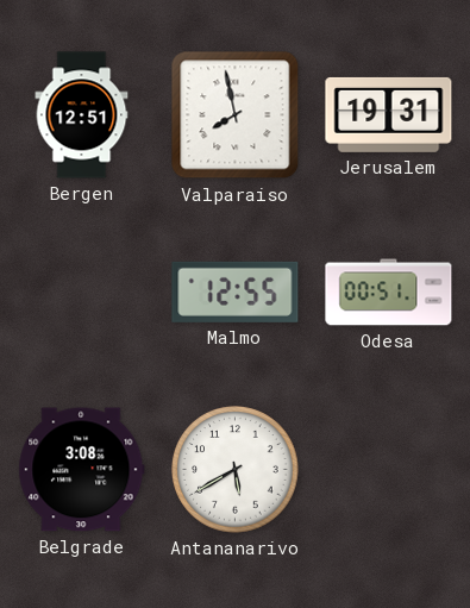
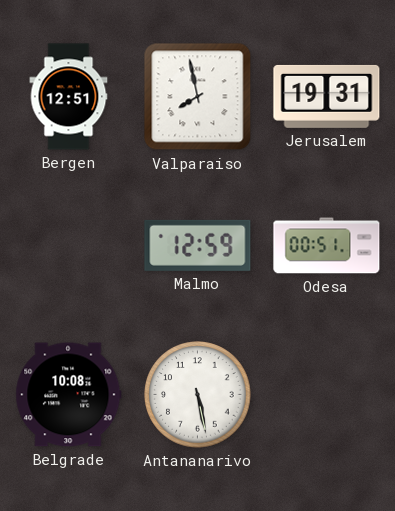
Malmo: 12:55 -> 12:59 (198, 245)
Belgrade: 3:08 -> 10:08 (69, 395)
Antananarivo: 5:40 -> 5:28 (198, 395)
